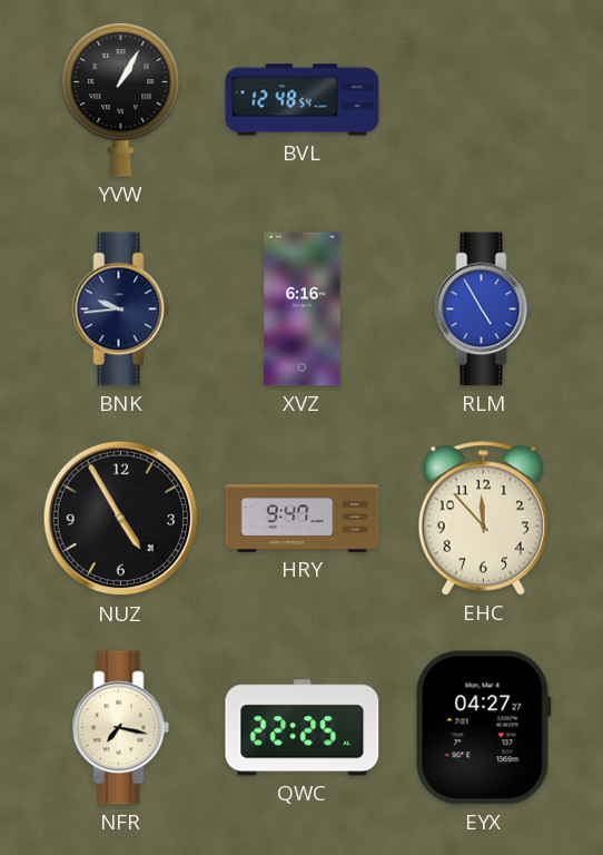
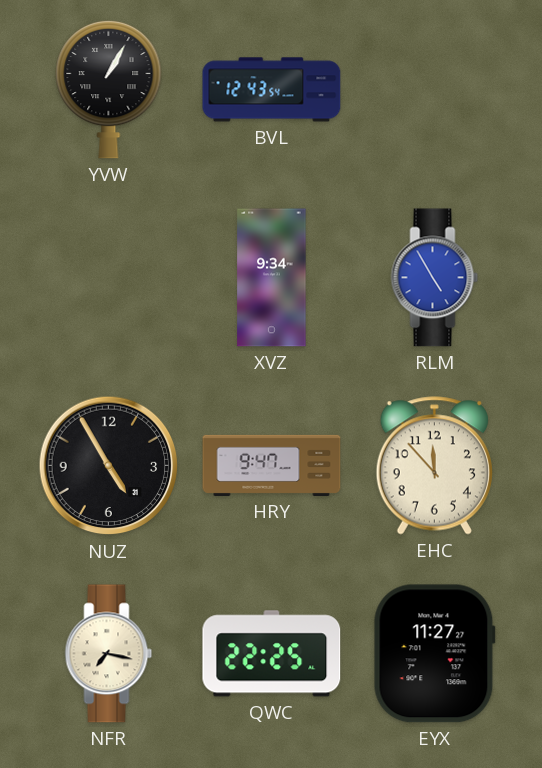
BVL: 12:48 -> 12:43 (272, 90)
BNK: 9:44 -> none (121, 309)
XVZ: 6:16 -> 9:34 (272, 278)
EYX: 04:27 -> 11:27 (434, 654)
